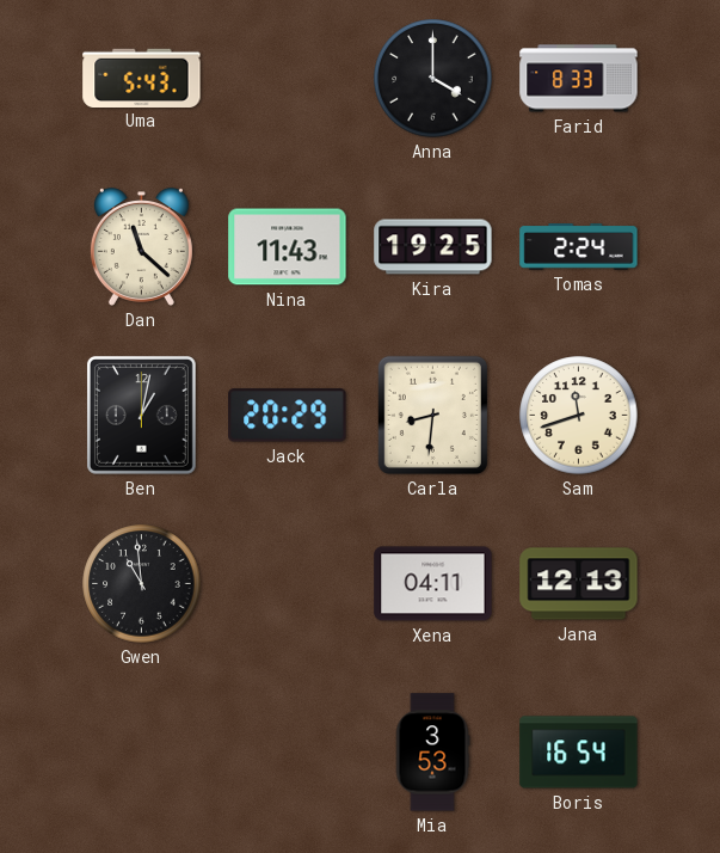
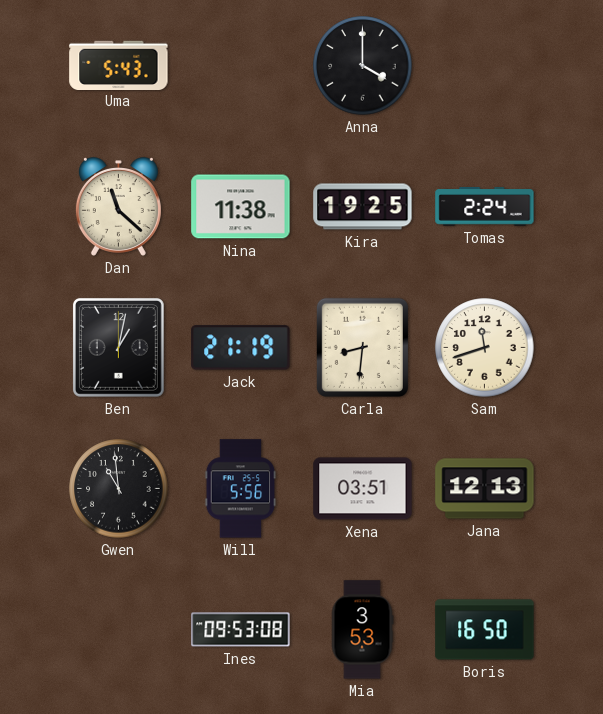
Farid: 8:33 -> none (579, 79)
Nina: 11:43 -> 11:38 (241, 207)
Jack: 20:29 -> 21:19 (241, 348)
Will: none -> 5:56 (241, 489)
Xena: 04:11 -> 03:51 (363, 489)
Ines: none -> 09:53 (241, 630)
Boris: 16:54 -> 16:50 (485, 630)
